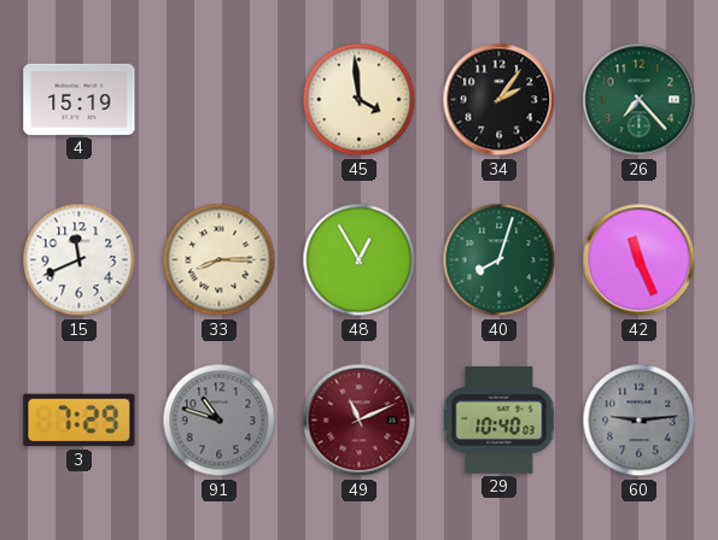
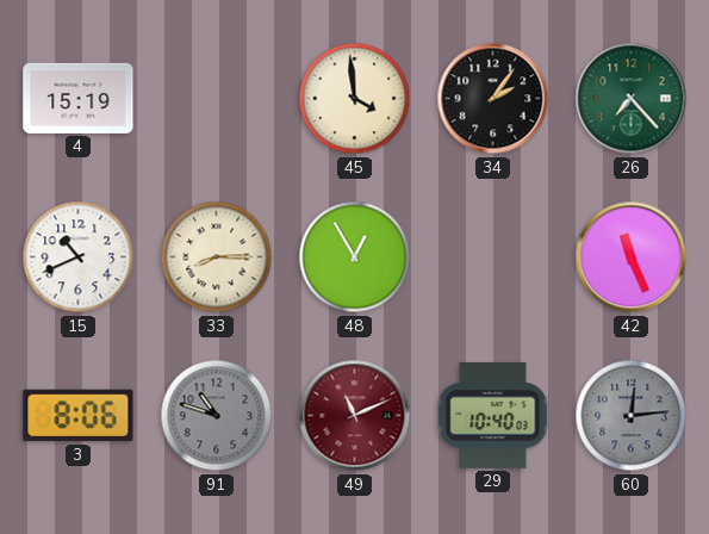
15: 11:41 -> 10:41 (79, 257)
40: 8:03 -> none (500, 260)
3: 7:29 -> 8:06 (79, 416)
60: 9:14 -> 12:14 (632, 416)
